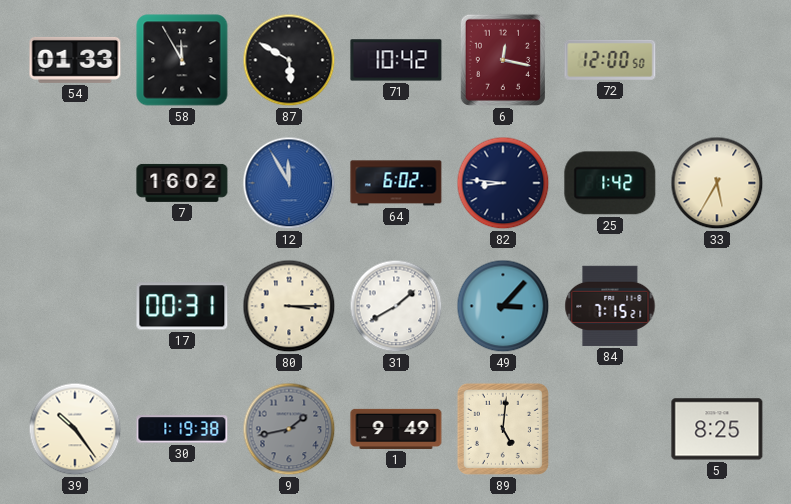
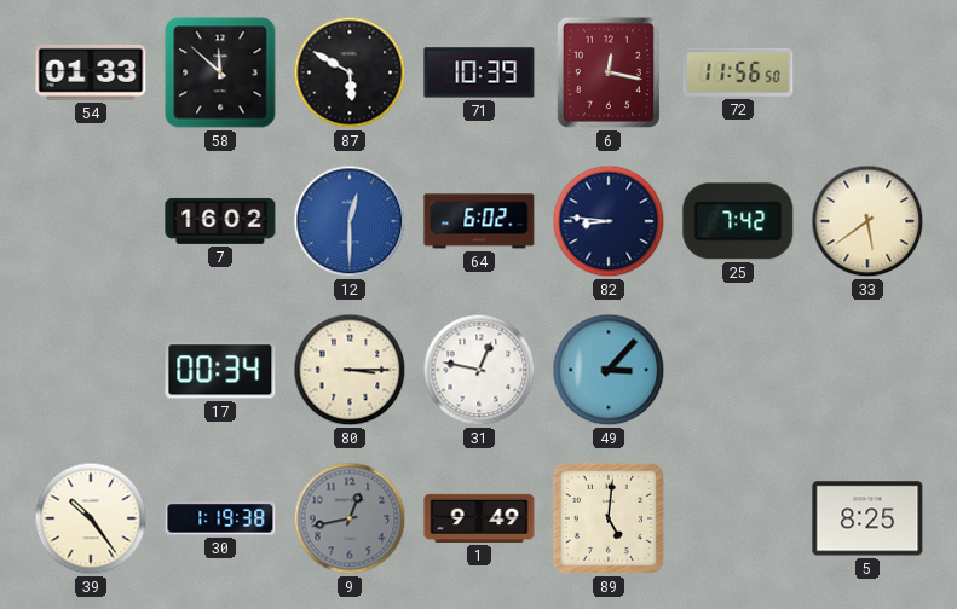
58: 11:55 -> 11:52 (220, 72)
71: 10:42 -> 10:39 (479, 72)
72: 12:00 -> 11:56 (738, 72)
12: 11:55 -> 12:30 (350, 221)
25: 1:42 -> 7:42 (738, 221)
33: 5:35 -> 5:39 (867, 221)
17: 00:31 -> 00:34 (220, 370)
31: 1:40 -> 12:47 (479, 370)
84: 7:15 -> none (610, 306)
9: 1:43 -> 12:43 (350, 518)
